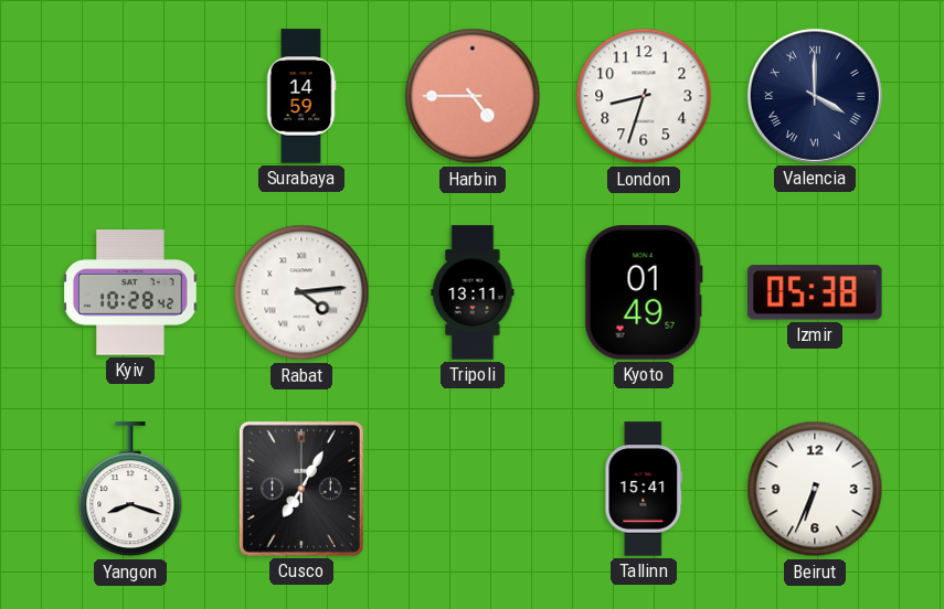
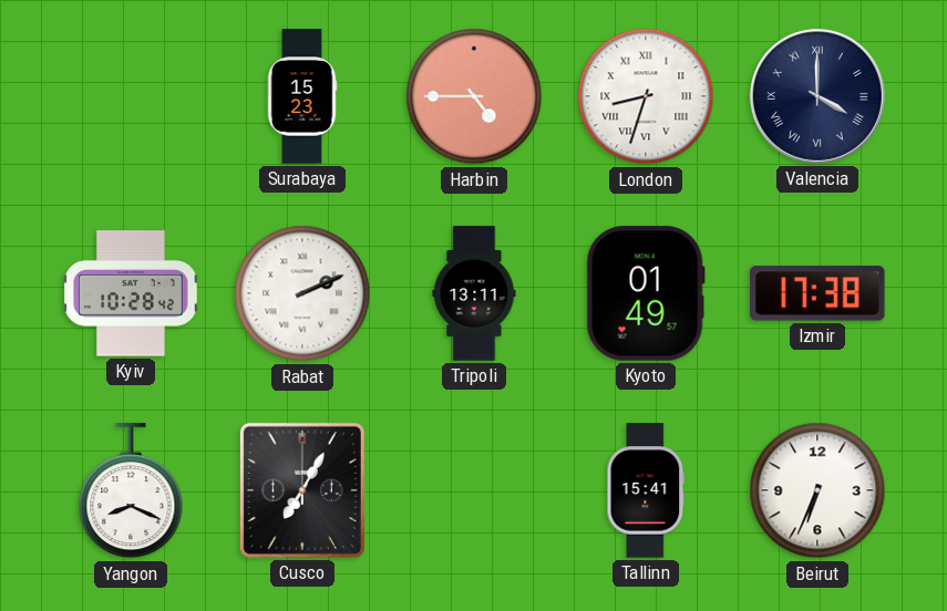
Surabaya: 14:59 -> 15:23 (302, 96)
London numerals: Arabic -> Roman (646, 96)
Rabat: 4:14 -> 2:11 (302, 293)
Izmir: 05:38 -> 17:38 (817, 293)
Yangon: 8:18 -> 8:19 (131, 491)
